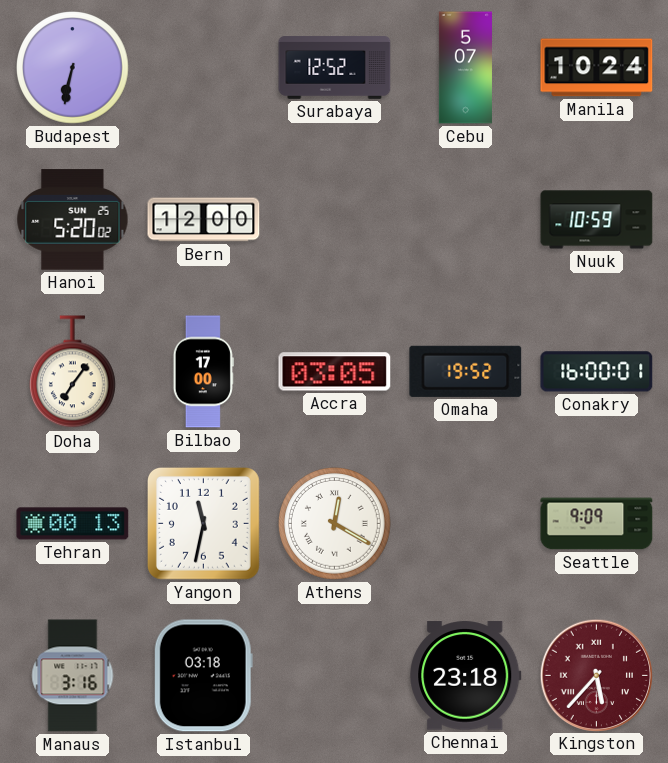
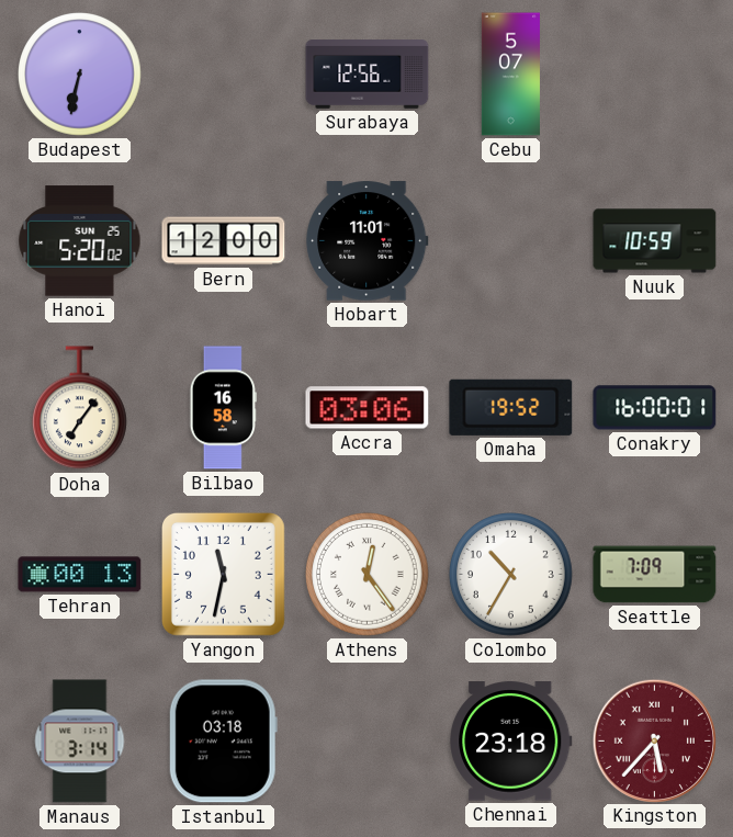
Surabaya: 12:52 -> 12:56 (368, 75)
Manila: 10:24 -> none (597, 68)
Hobart: none -> 11:01 (368, 241)
Bilbao: 17:00 -> 16:58 (223, 408)
Accra: 03:05 -> 03:06 (368, 408)
Athens: 12:20 -> 12:24 (368, 575)
Colombo: none -> 10:35 (511, 575)
Seattle: 9:09 -> 7:09 (655, 575)
Manaus: 3:16 -> 3:14 (80, 742)
